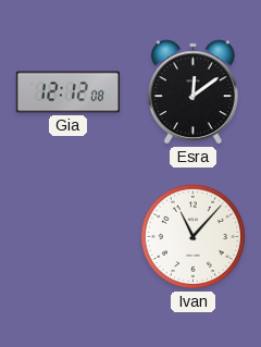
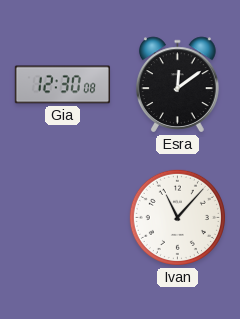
Gia: 12:12 -> 12:30 (63, 85)
